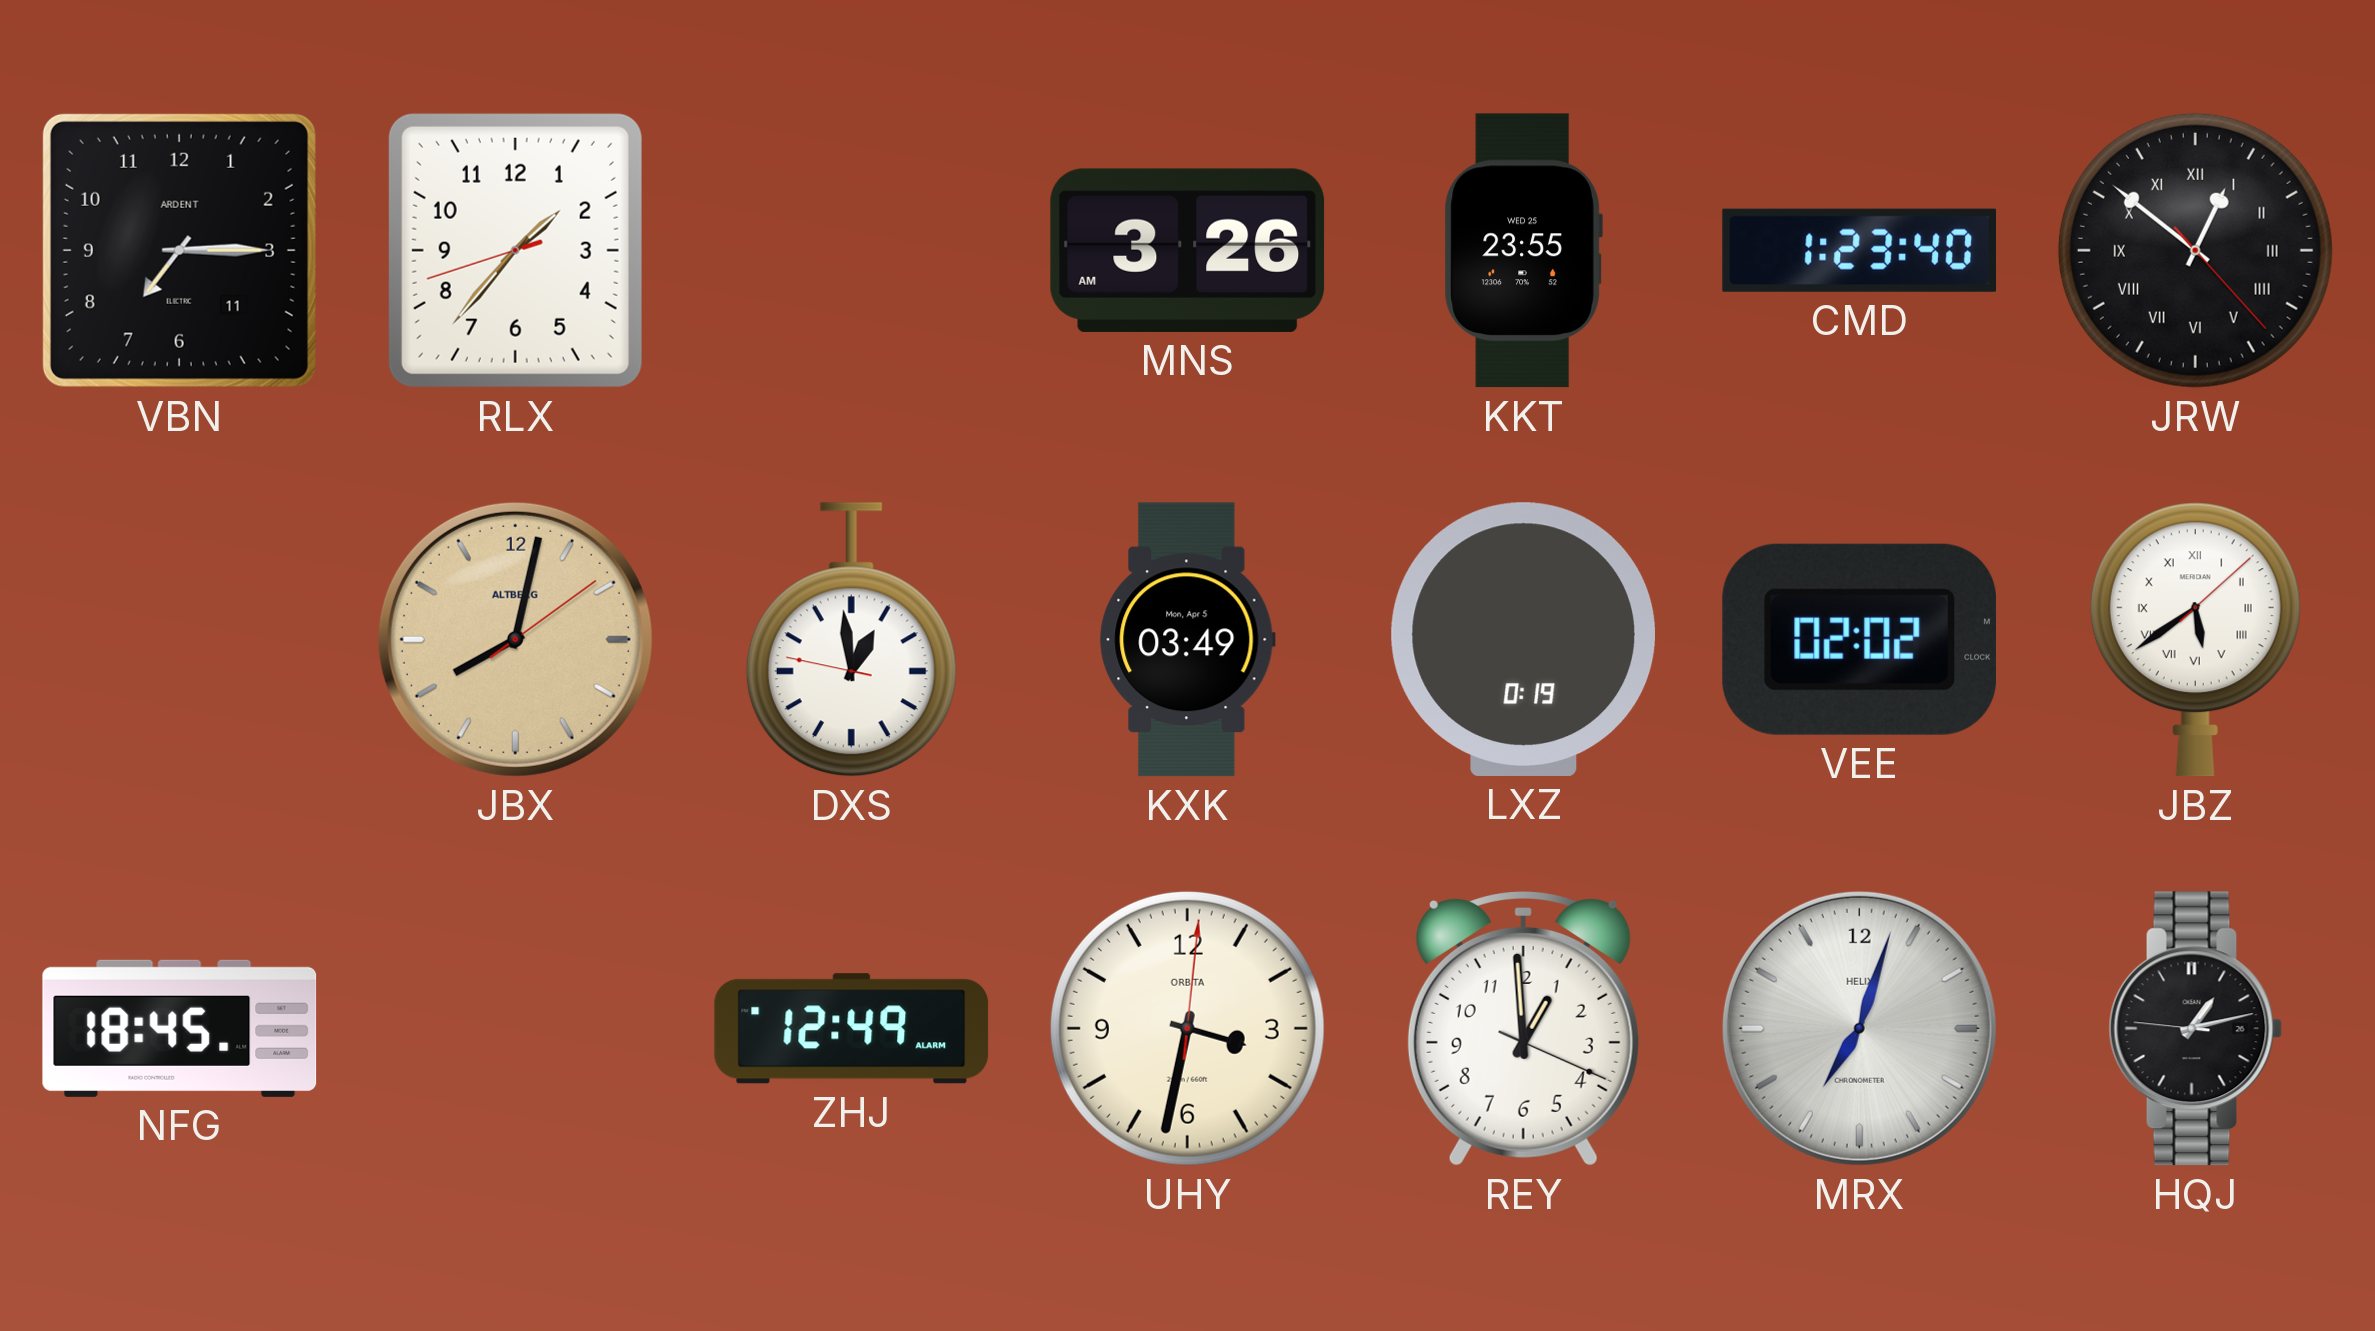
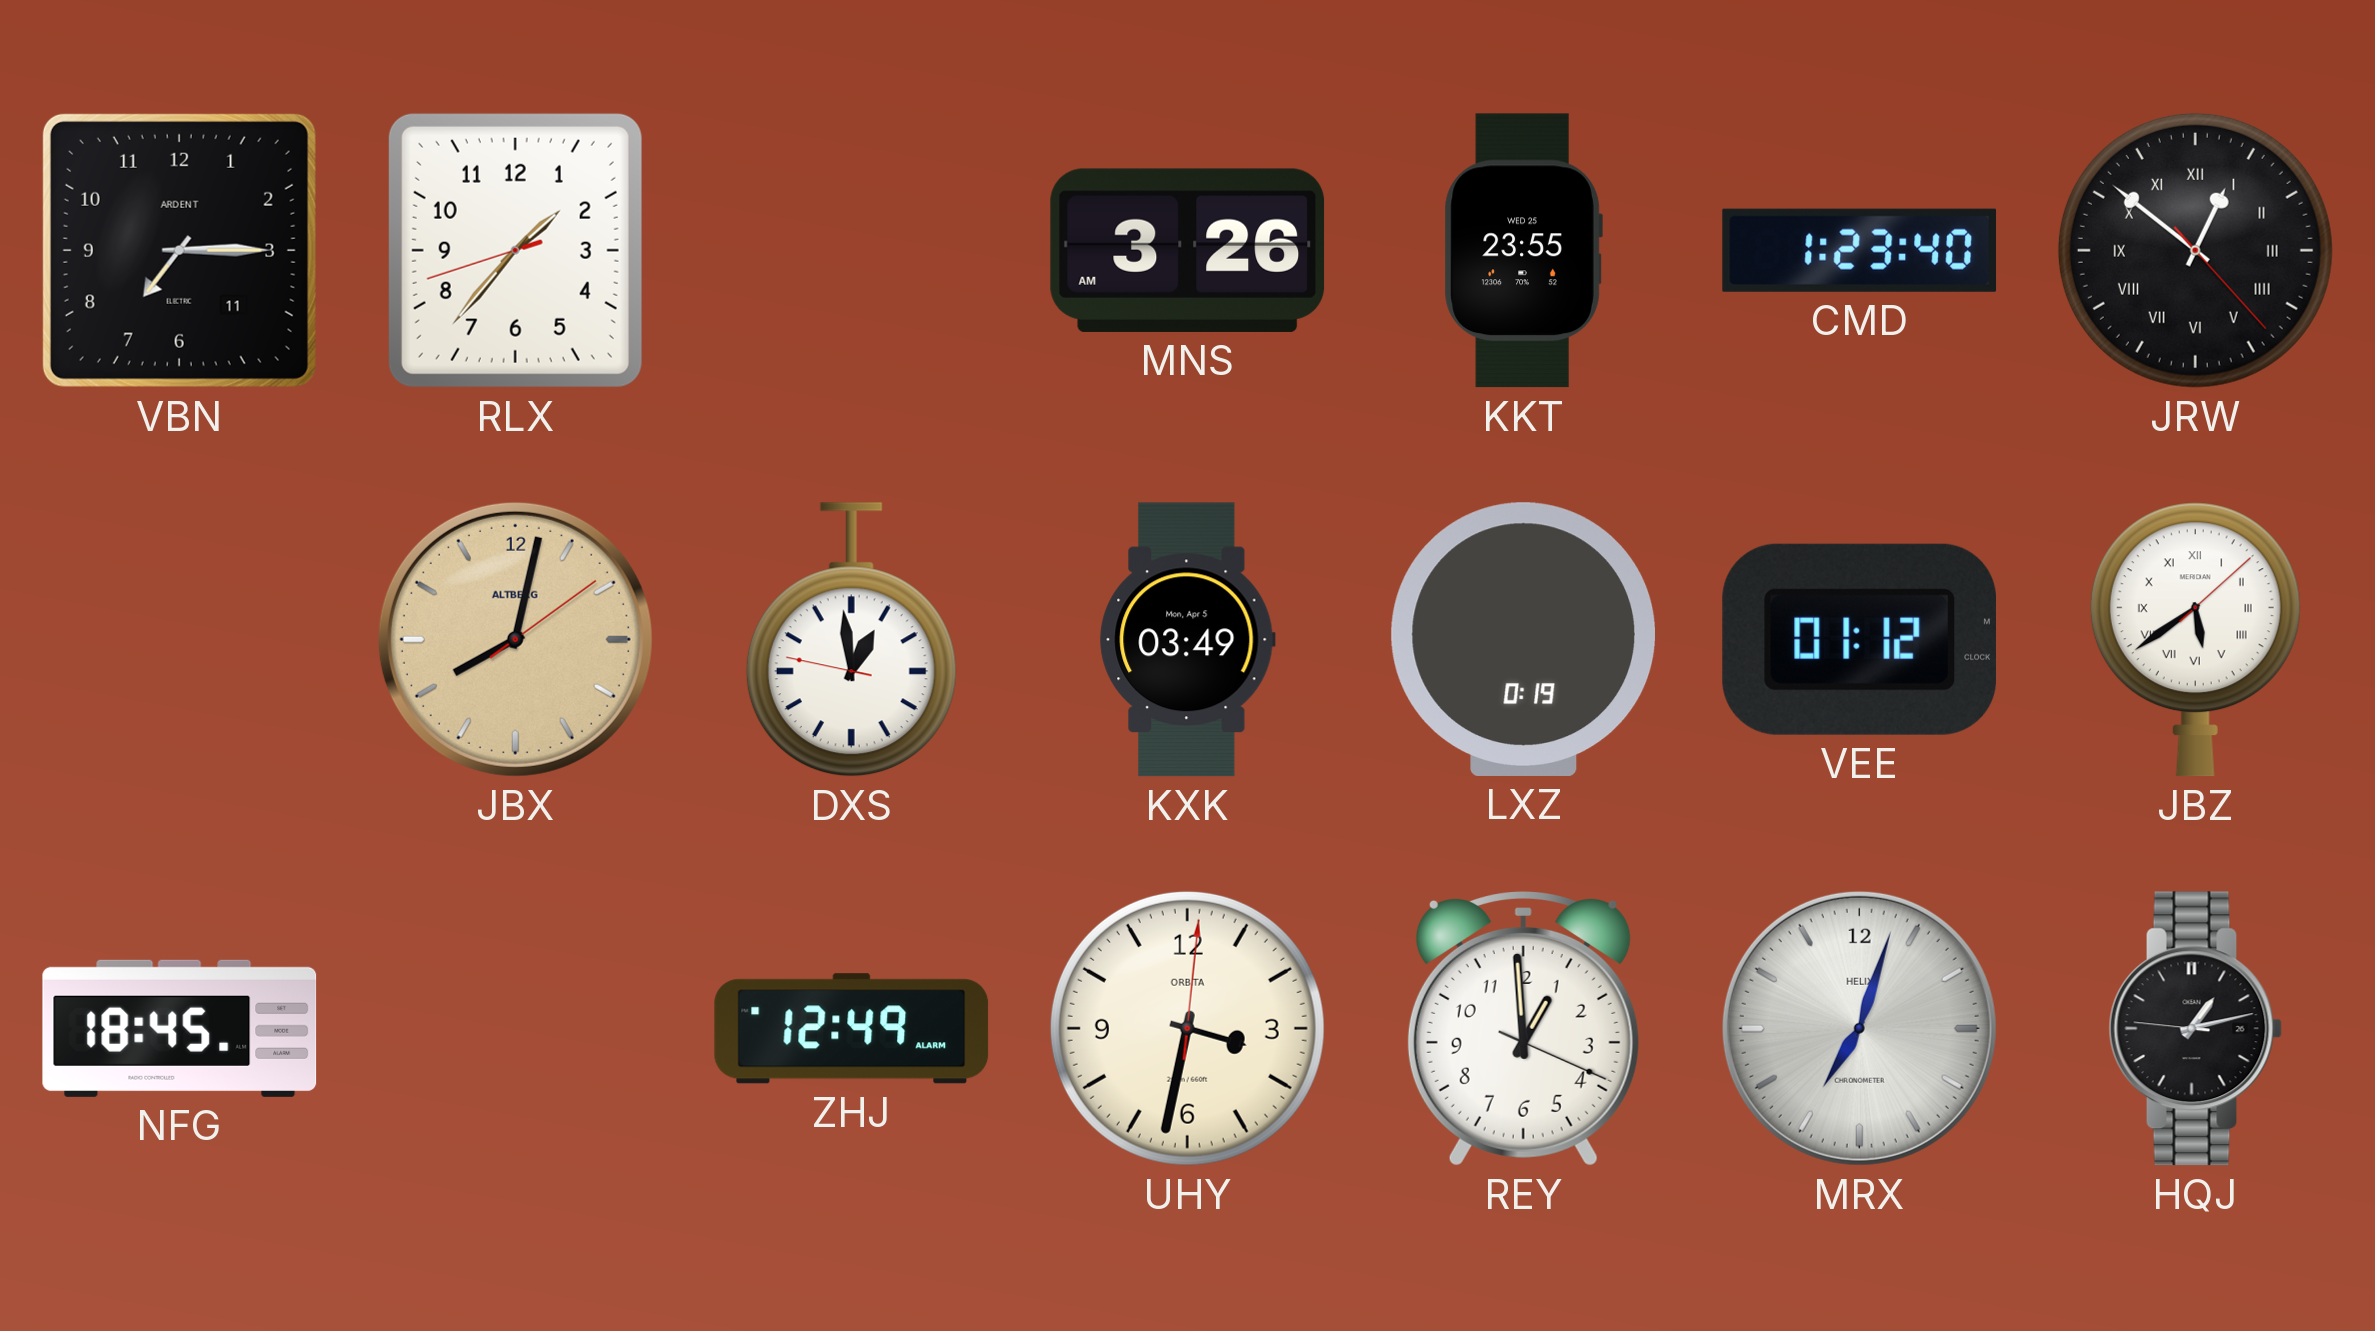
VEE: 02:02 -> 01:12 (1859, 639)
